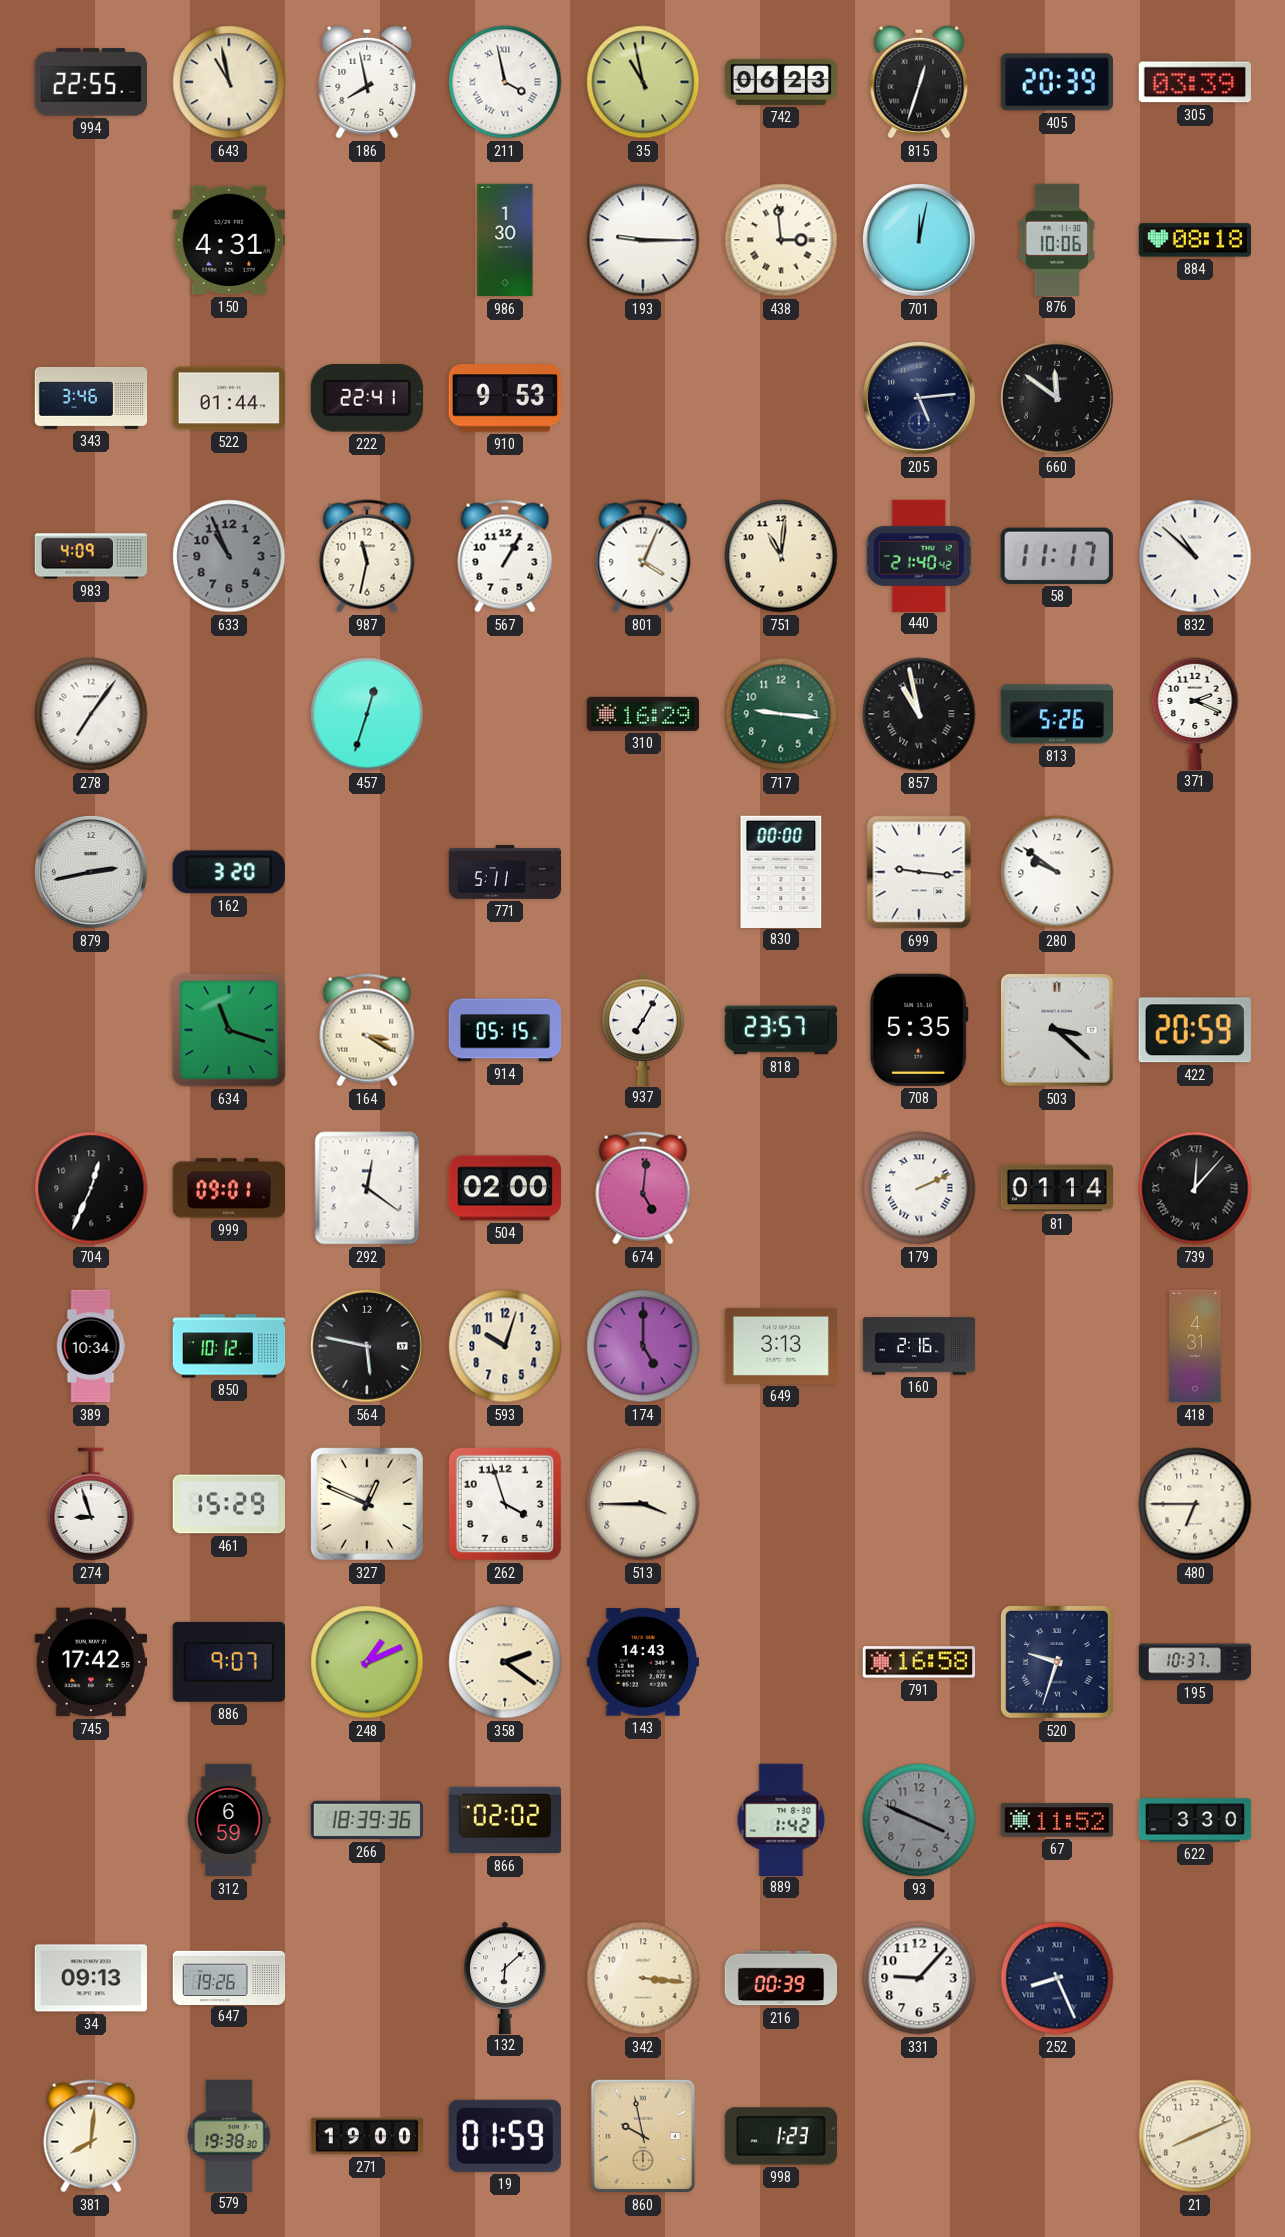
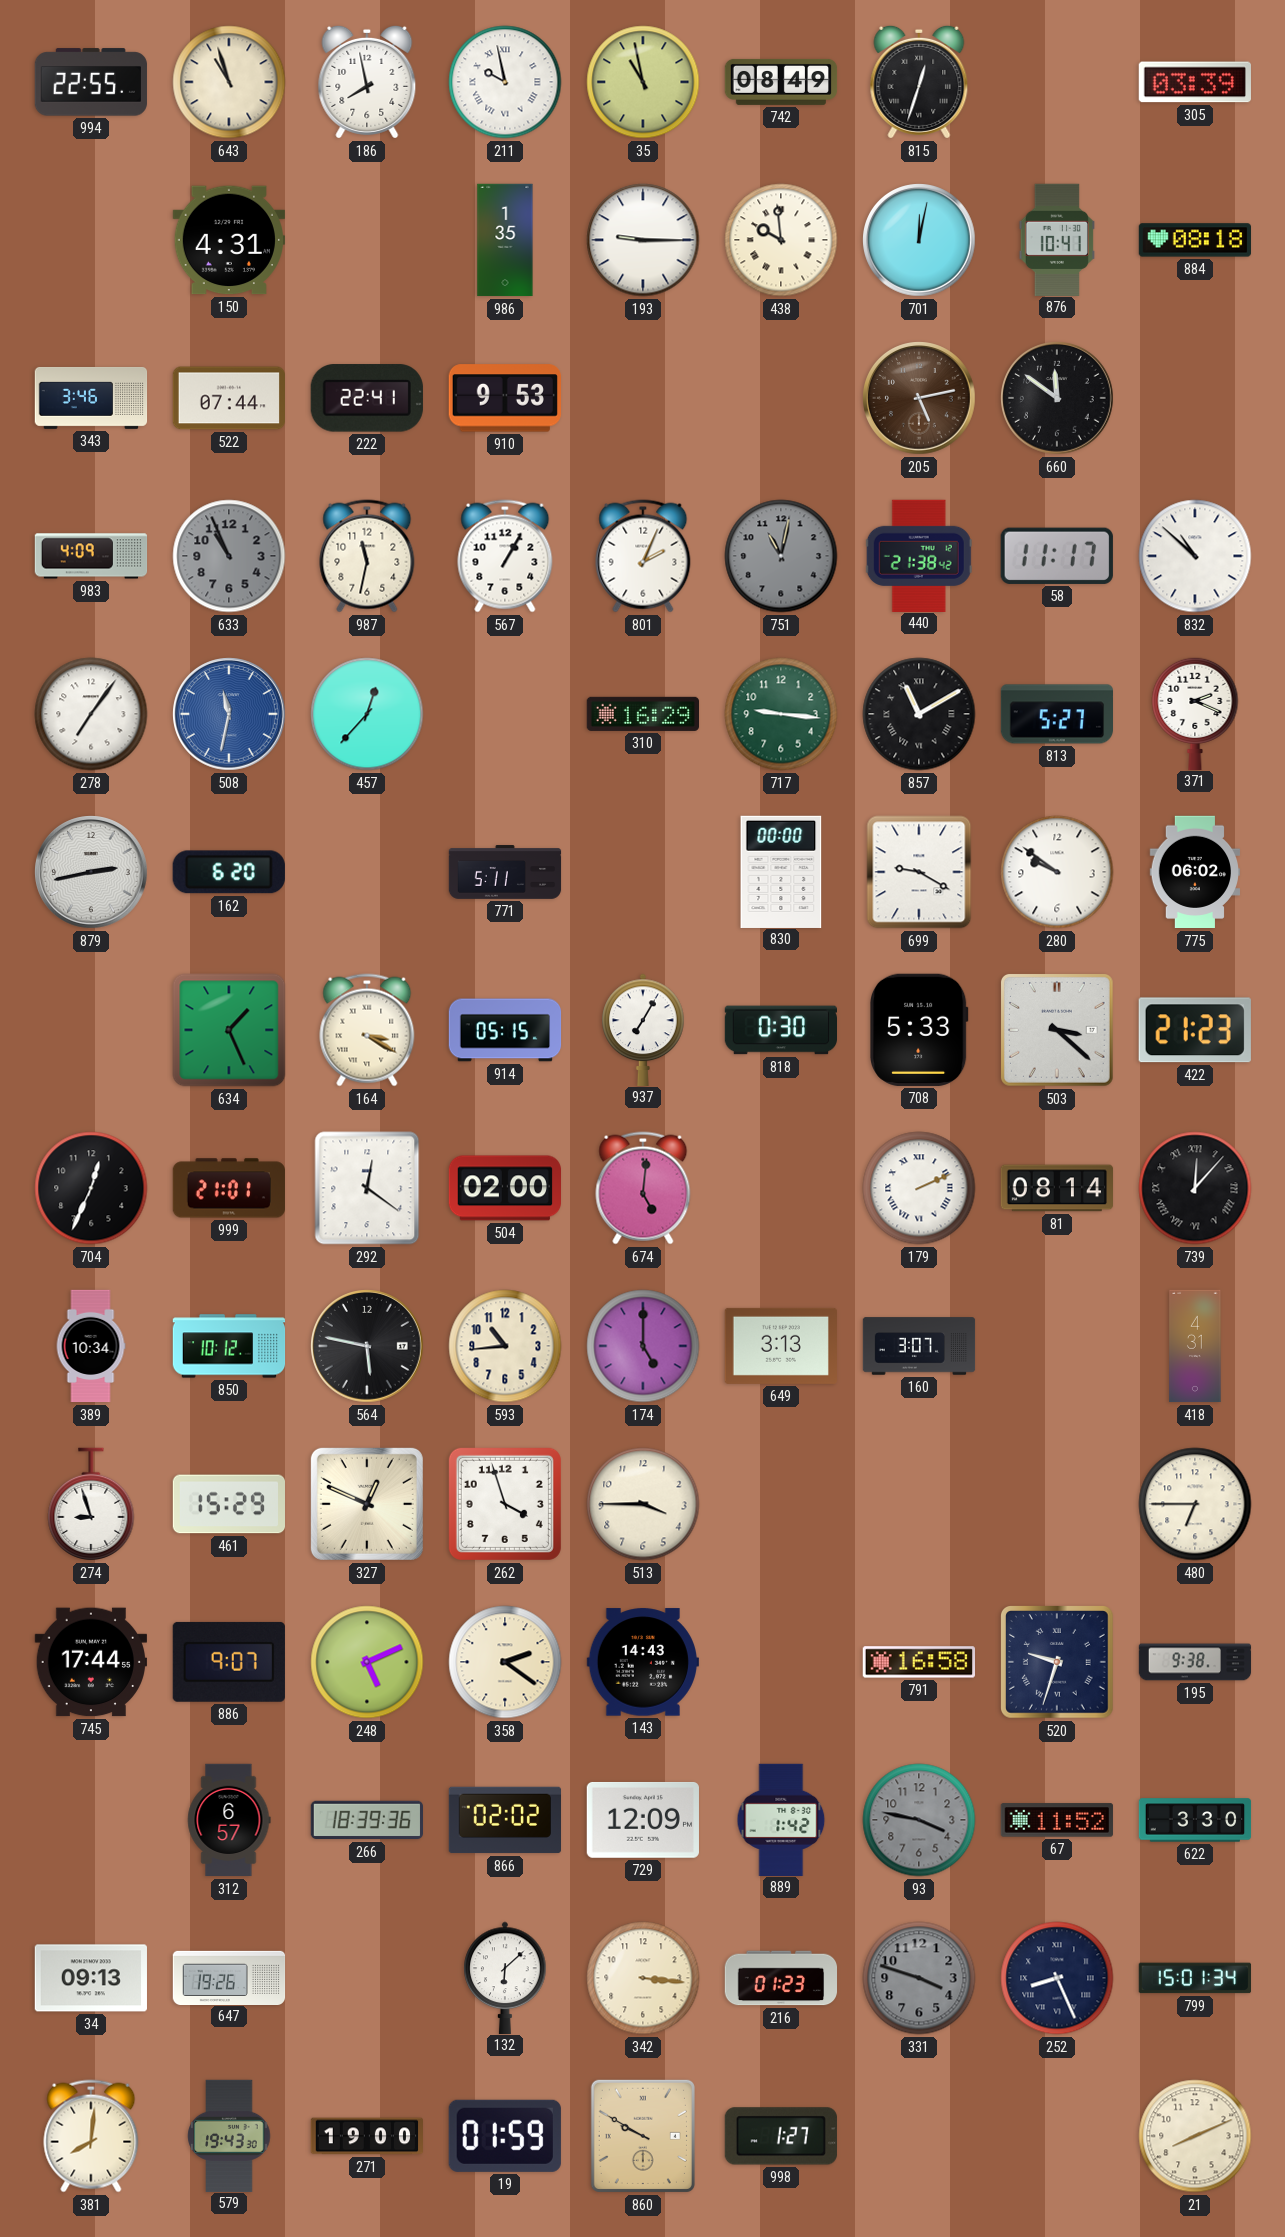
643: 10:58 -> 10:57 (229, 82)
211: 3:58 -> 9:58 (505, 82)
742: 06:23 -> 08:49 (781, 82)
405: 20:39 -> none (1057, 82)
986: 1:30 -> 1:35 (505, 240)
438: 2:59 -> 9:59 (781, 240)
876: 10:06 -> 10:41 (1057, 239)
522: 01:44 -> 07:44 (228, 398)
205: 5:14 -> 5:13 (920, 399)
205 dial: navy -> brown (920, 399)
801: 4:04 -> 2:04 (643, 556)
751: 11:01 -> 11:02 (781, 556)
751 dial: cream -> grey (781, 556)
440: 21:40 -> 21:38 (919, 555)
508: none -> 11:32 (230, 715)
457: 12:33 -> 12:37 (367, 714)
857: 10:58 -> 11:10 (919, 714)
813: 5:26 -> 5:27 (1056, 714)
162: 3:20 -> 6:20 (229, 872)
699: 9:16 -> 9:20 (919, 872)
775: none -> 06:02 (1195, 872)
634: 11:18 -> 1:26 (229, 1030)
818: 23:57 -> 0:30 (780, 1030)
708: 5:35 -> 5:33 (919, 1030)
422: 20:59 -> 21:23 (1195, 1030)
999: 09:01 -> 21:01 (229, 1188)
81: 01:14 -> 08:14 (1057, 1188)
593: 10:03 -> 10:44 (505, 1346)
160: 2:16 -> 3:07 (919, 1346)
745: 17:42 -> 17:44 (90, 1662)
248: 1:11 -> 5:11 (367, 1662)
195: 10:37 -> 9:38 (1195, 1662)
312: 6:59 -> 6:57 (229, 1820)
729: none -> 12:09 (643, 1820)
93: 3:49 -> 3:47 (919, 1820)
216: 00:39 -> 01:23 (781, 1978)
331: 9:07 -> 3:48 (919, 1978)
331 dial: white -> grey (919, 1978)
799: none -> 15:01 (1194, 1978)
579: 19:38 -> 19:43 (229, 2135)
860: 9:58 -> 9:50 (643, 2136)
998: 1:23 -> 1:27 (781, 2136)
